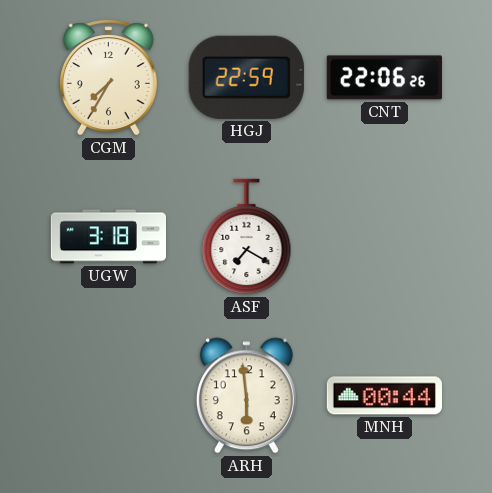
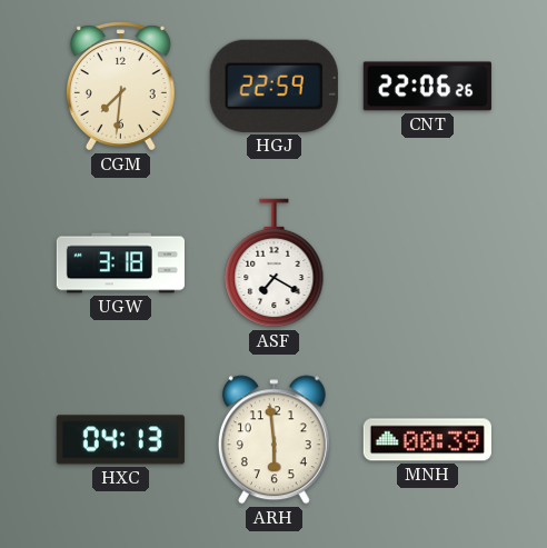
CGM: 7:35 -> 7:31 (120, 87)
HXC: none -> 04:13 (120, 440)
MNH: 00:44 -> 00:39 (427, 440)
